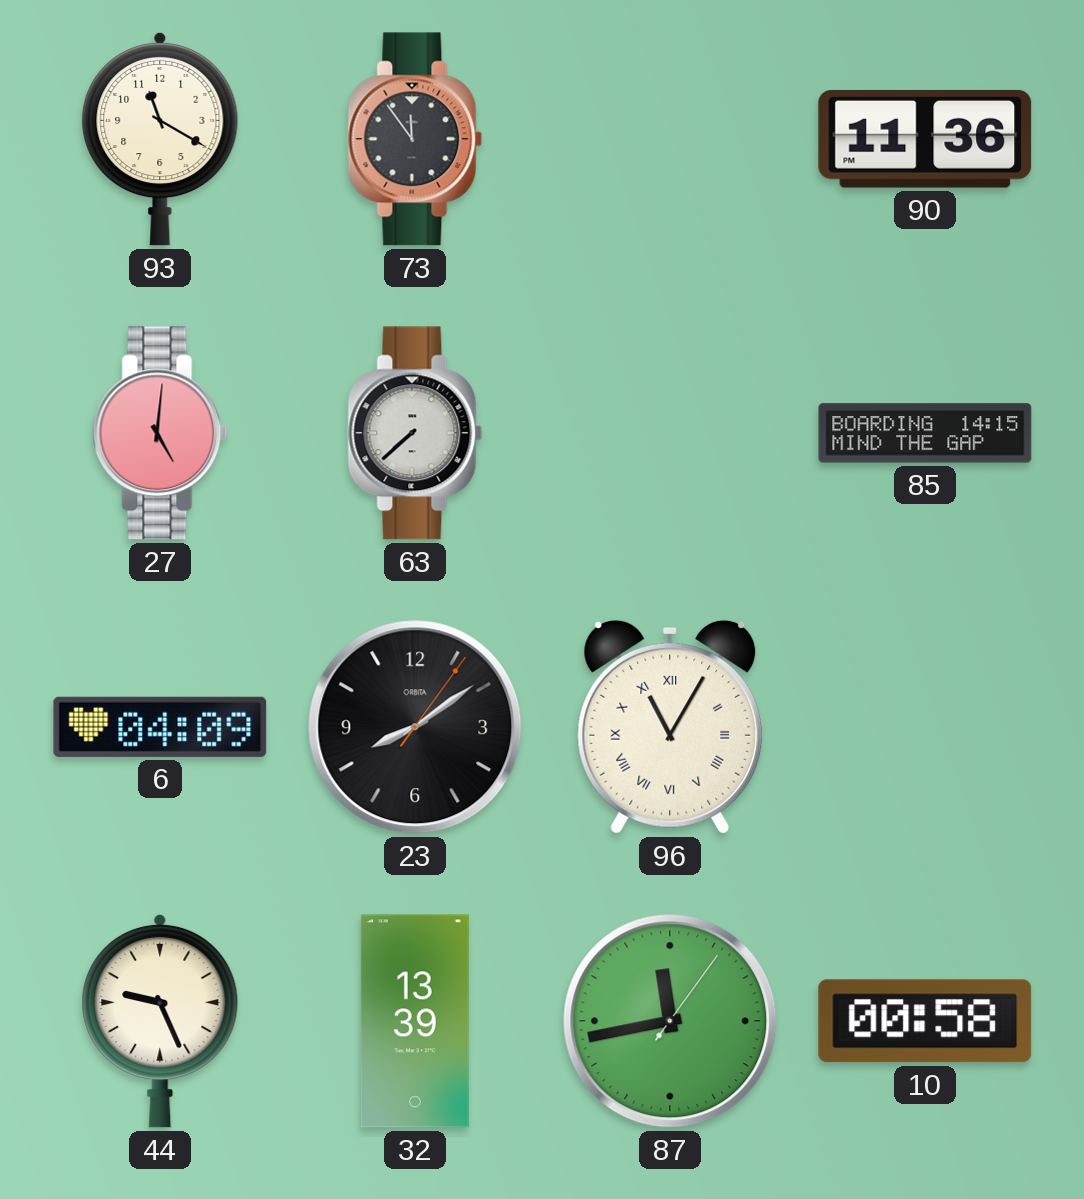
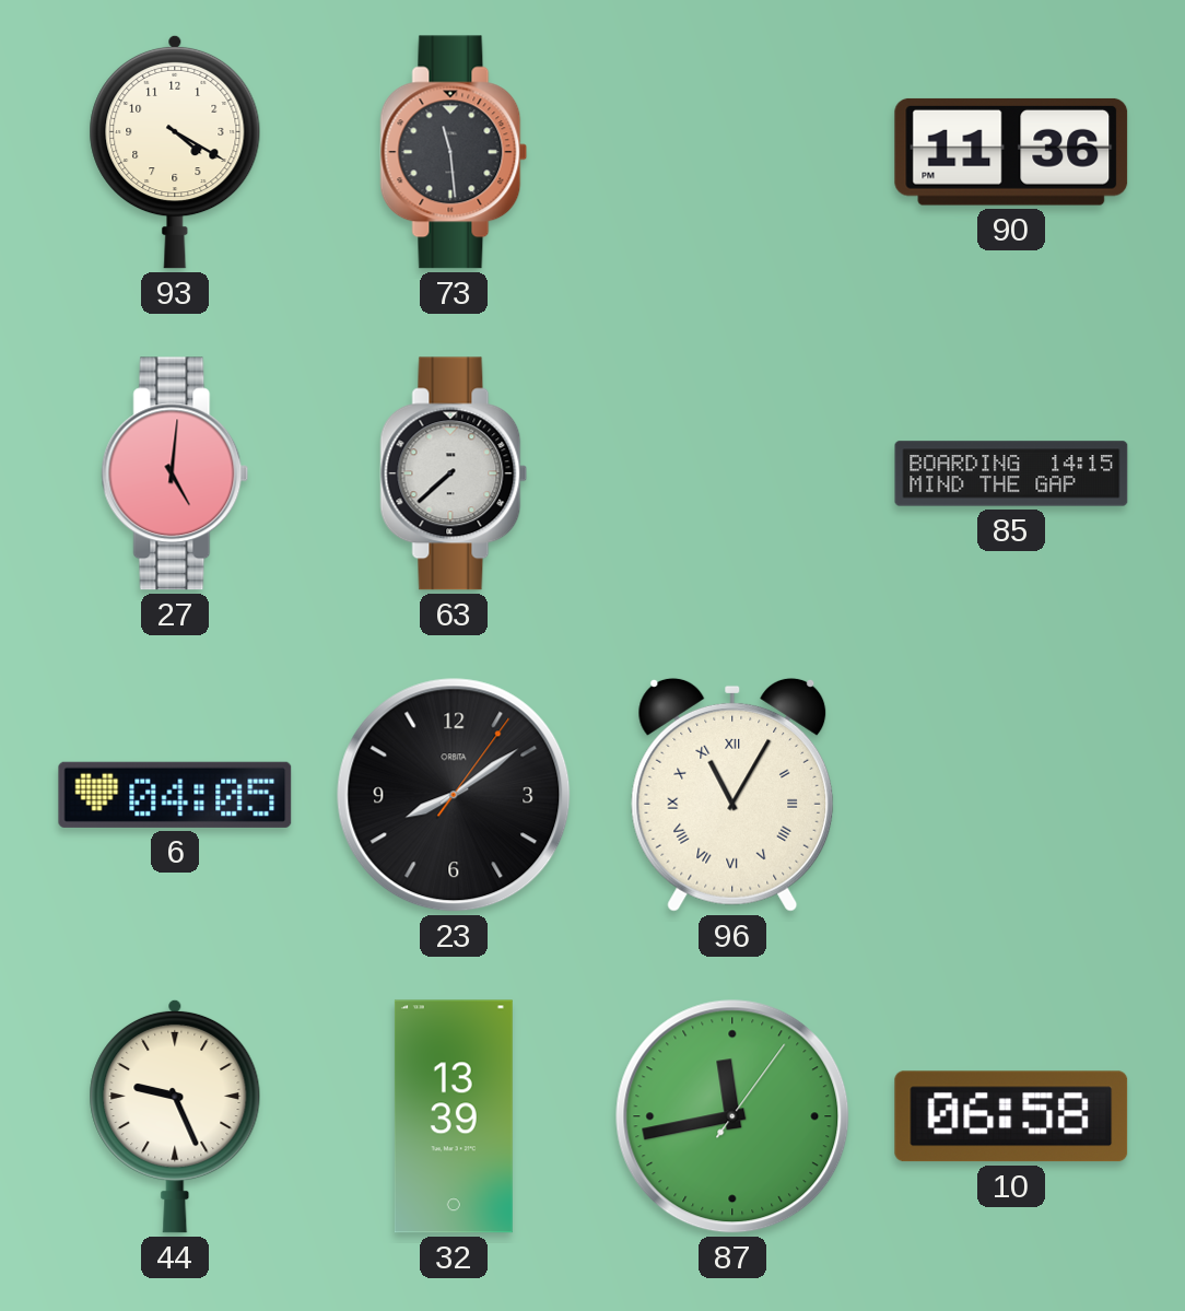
93: 11:20 -> 4:20 (175, 152)
73: 11:54 -> 11:29 (454, 152)
6: 04:09 -> 04:05 (175, 795)
10: 00:58 -> 06:58 (1011, 1116)
